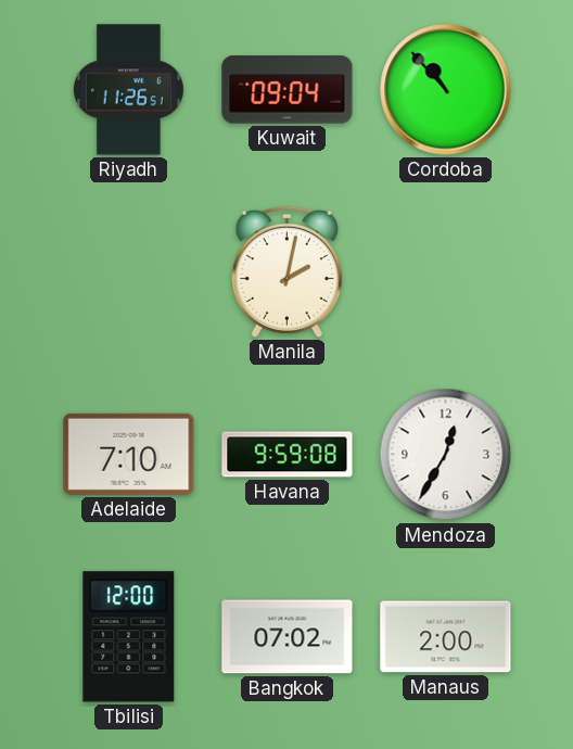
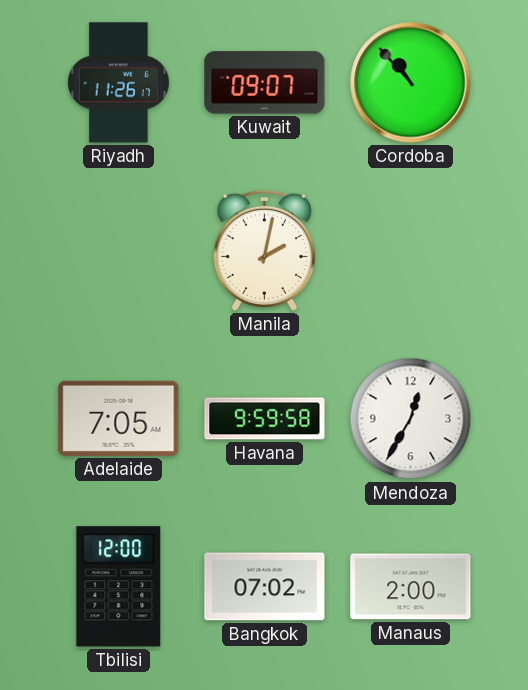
Riyadh: 11:26:51 -> 11:26:17 (118, 83)
Kuwait: 09:04 -> 09:07 (265, 83)
Adelaide: 7:10 -> 7:05 (119, 418)
Havana: 9:59:08 -> 9:59:58 (265, 419)
